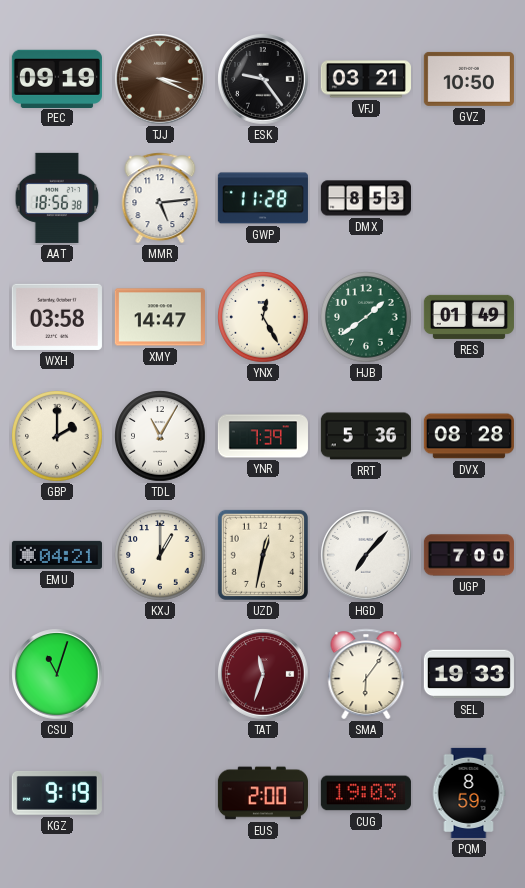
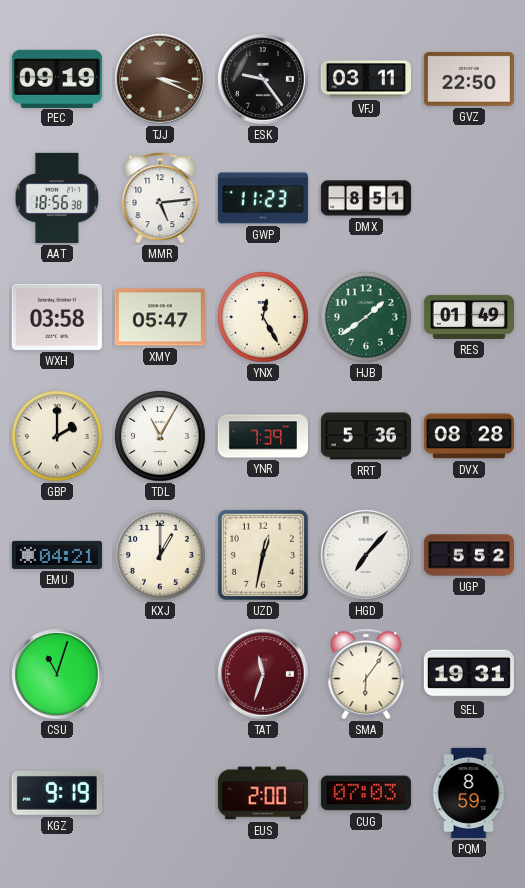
VFJ: 03:21 -> 03:11 (366, 79)
GVZ: 10:50 -> 22:50 (469, 79)
GWP: 11:28 -> 11:23 (263, 198)
DMX: 8:53 -> 8:51 (366, 198)
XMY: 14:47 -> 05:47 (160, 317)
UGP: 7:00 -> 5:52 (469, 555)
SEL: 19:33 -> 19:31 (469, 674)
CUG: 19:03 -> 07:03 (366, 793)
